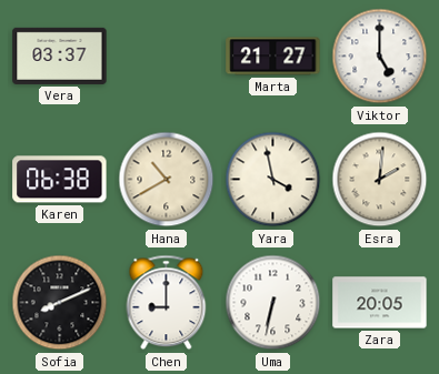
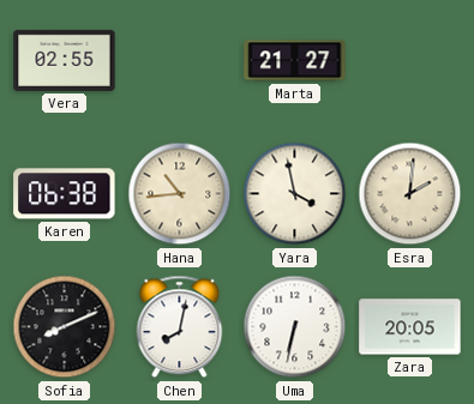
Vera: 03:37 -> 02:55 (65, 60)
Viktor: 5:00 -> none (380, 57)
Hana: 10:40 -> 10:44 (180, 194)
Chen: 9:00 -> 8:02 (180, 327)
